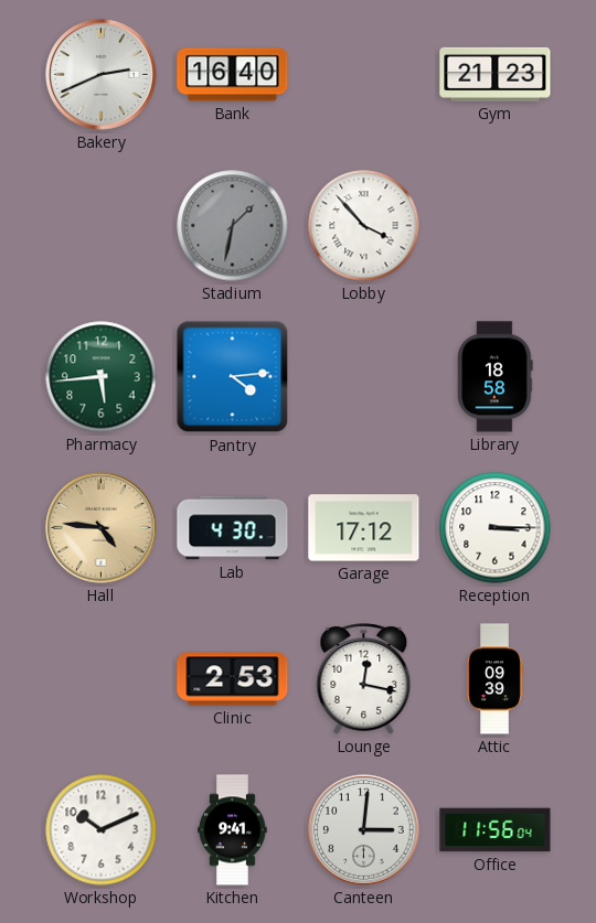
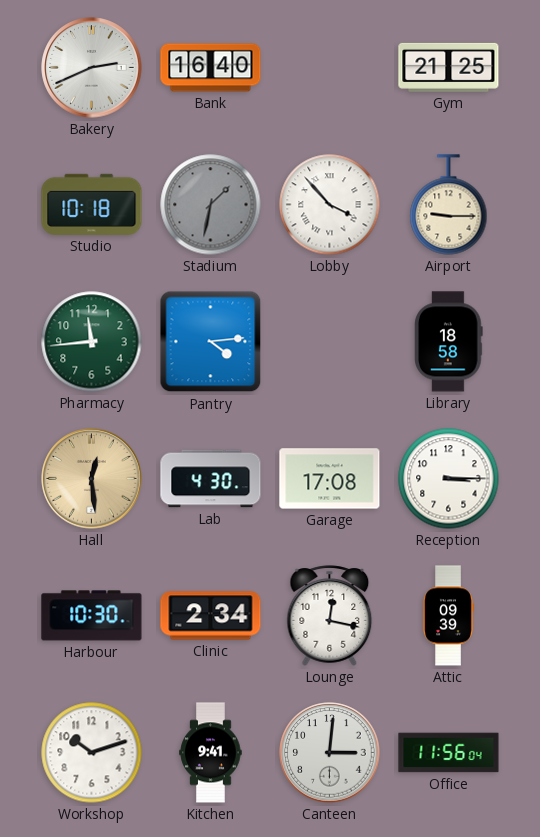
Gym: 21:23 -> 21:25 (449, 67)
Studio: none -> 10:18 (92, 204)
Airport: none -> 9:15 (449, 205)
Pharmacy: 5:44 -> 11:44 (92, 342)
Hall: 4:46 -> 12:29 (92, 479)
Garage: 17:12 -> 17:08 (330, 479)
Harbour: none -> 10:30 (92, 616)
Clinic: 2:53 -> 2:34 (211, 616)
Workshop: 10:11 -> 10:12 (92, 753)
